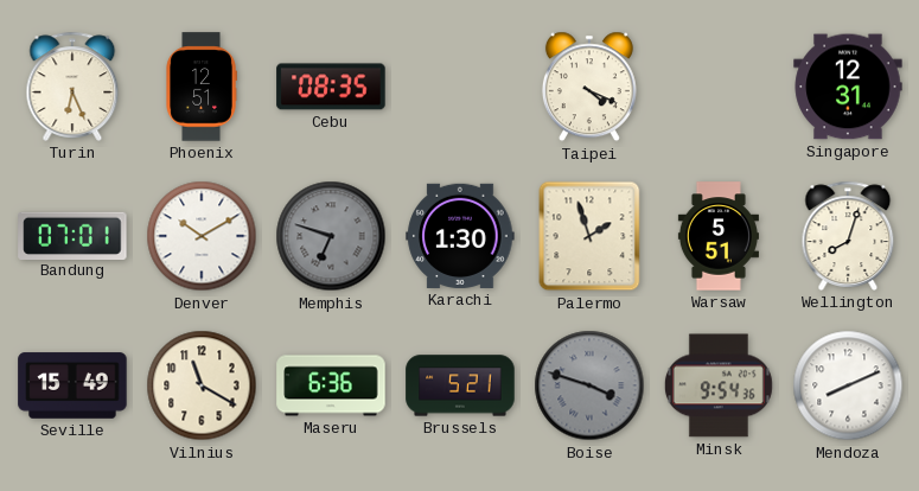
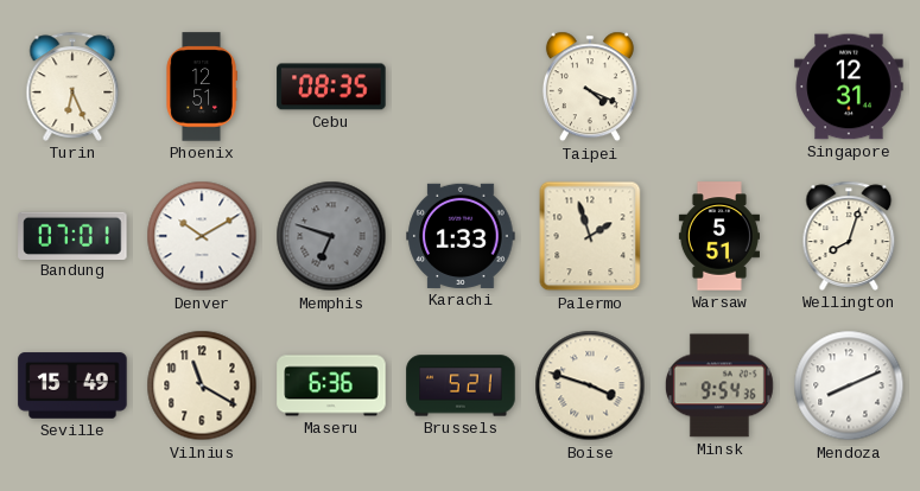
Karachi: 1:30 -> 1:33 (461, 236)
Boise dial: grey -> cream (590, 385)
